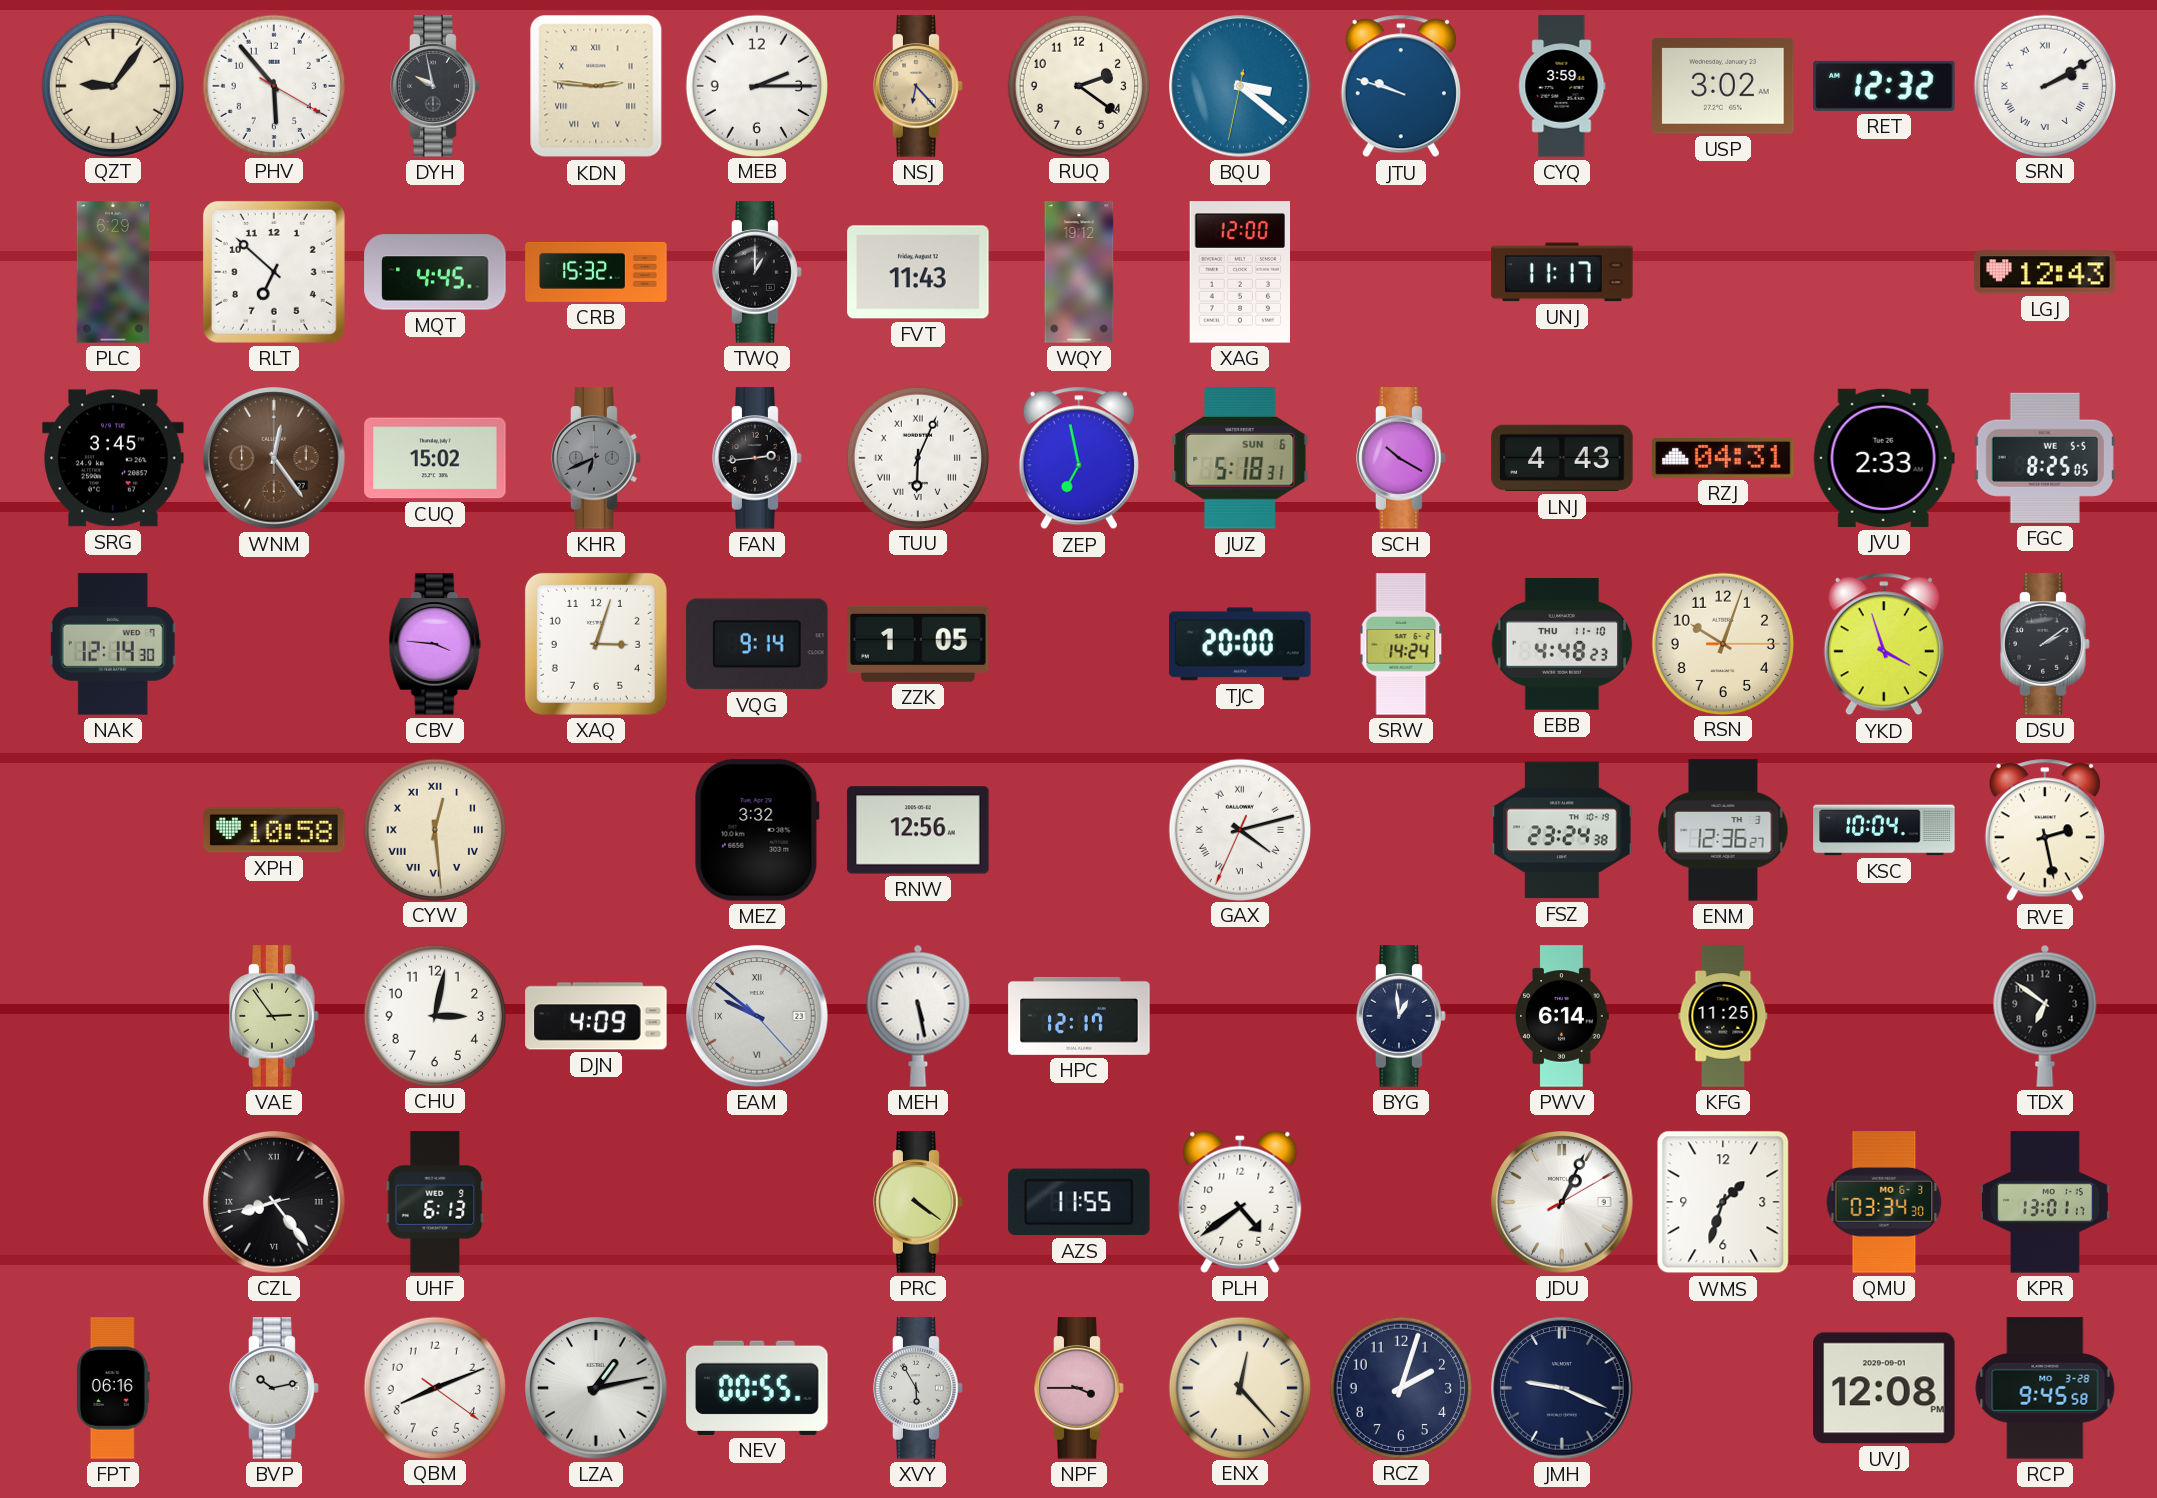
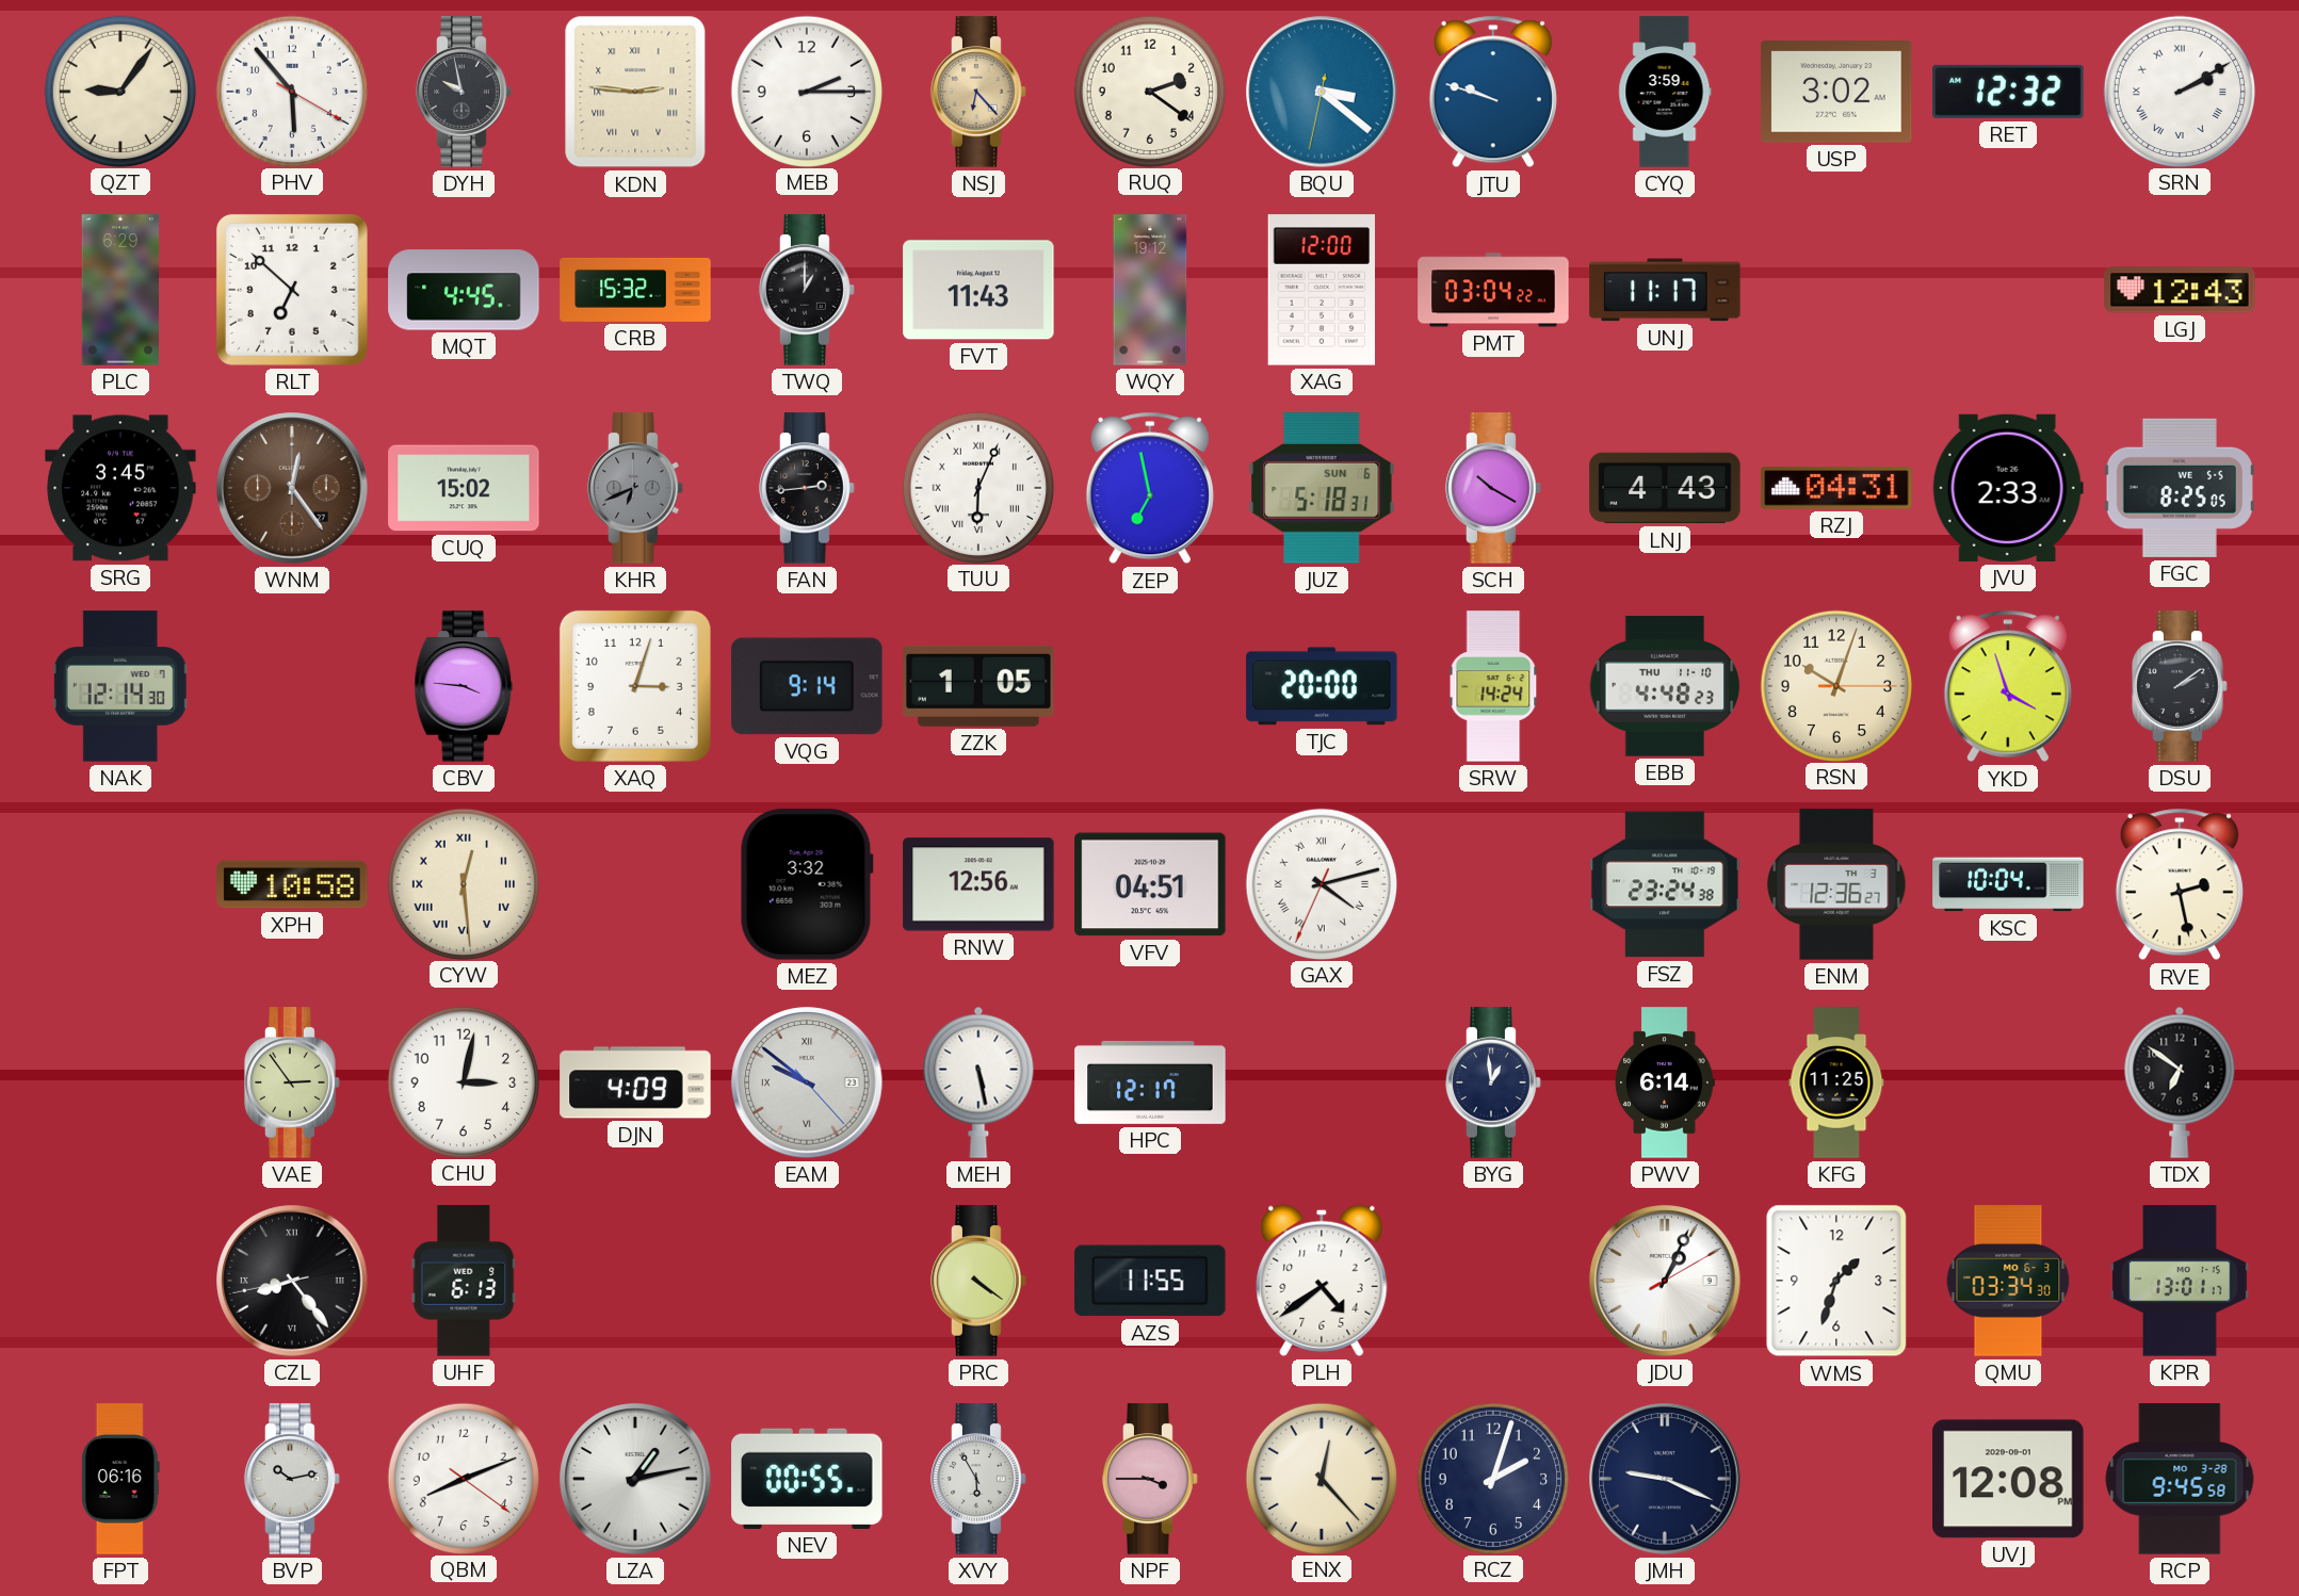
PMT: none -> 03:04 (1493, 290)
VFV: none -> 04:51 (1150, 884)
